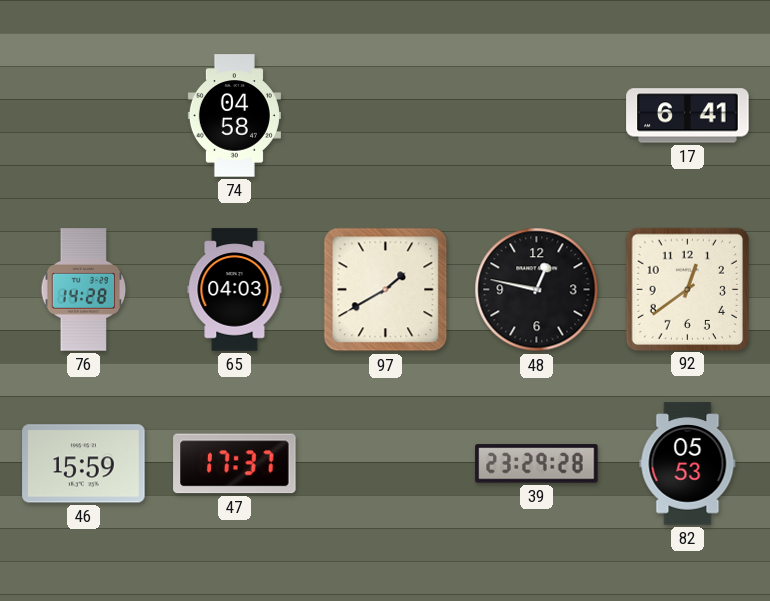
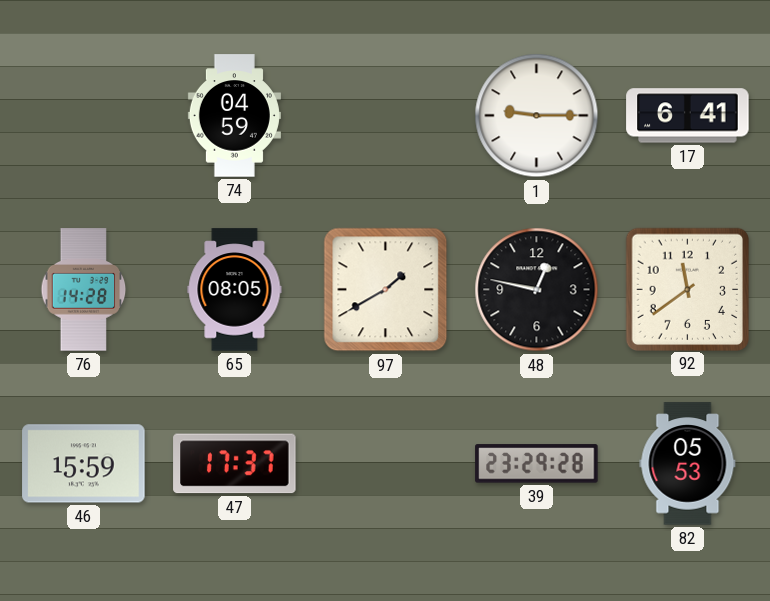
74: 04:58 -> 04:59 (234, 116)
1: none -> 9:15 (537, 116)
65: 04:03 -> 08:05 (235, 290)
92: 12:39 -> 11:39 (687, 289)
